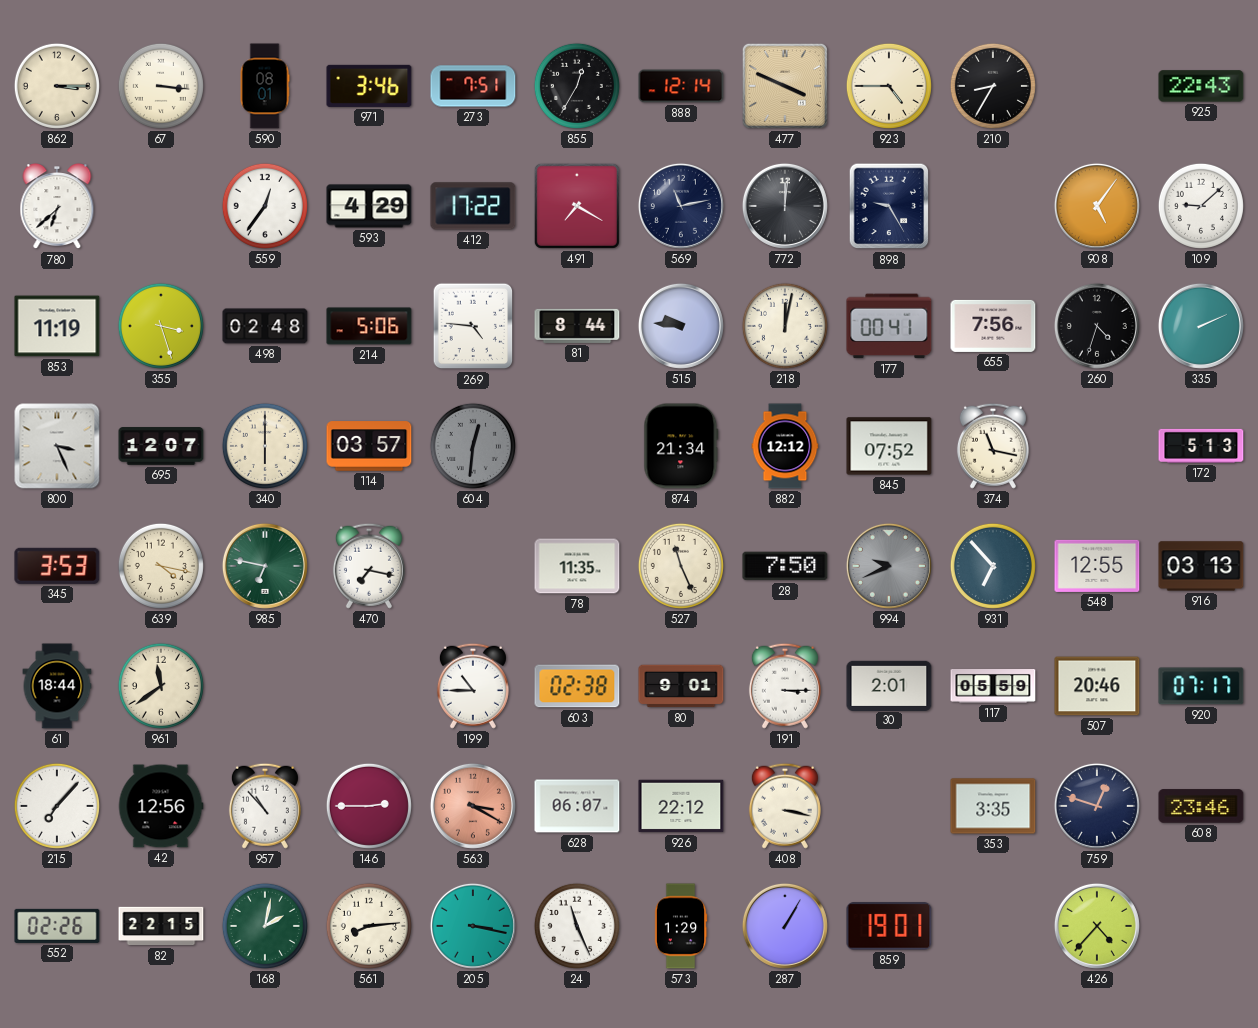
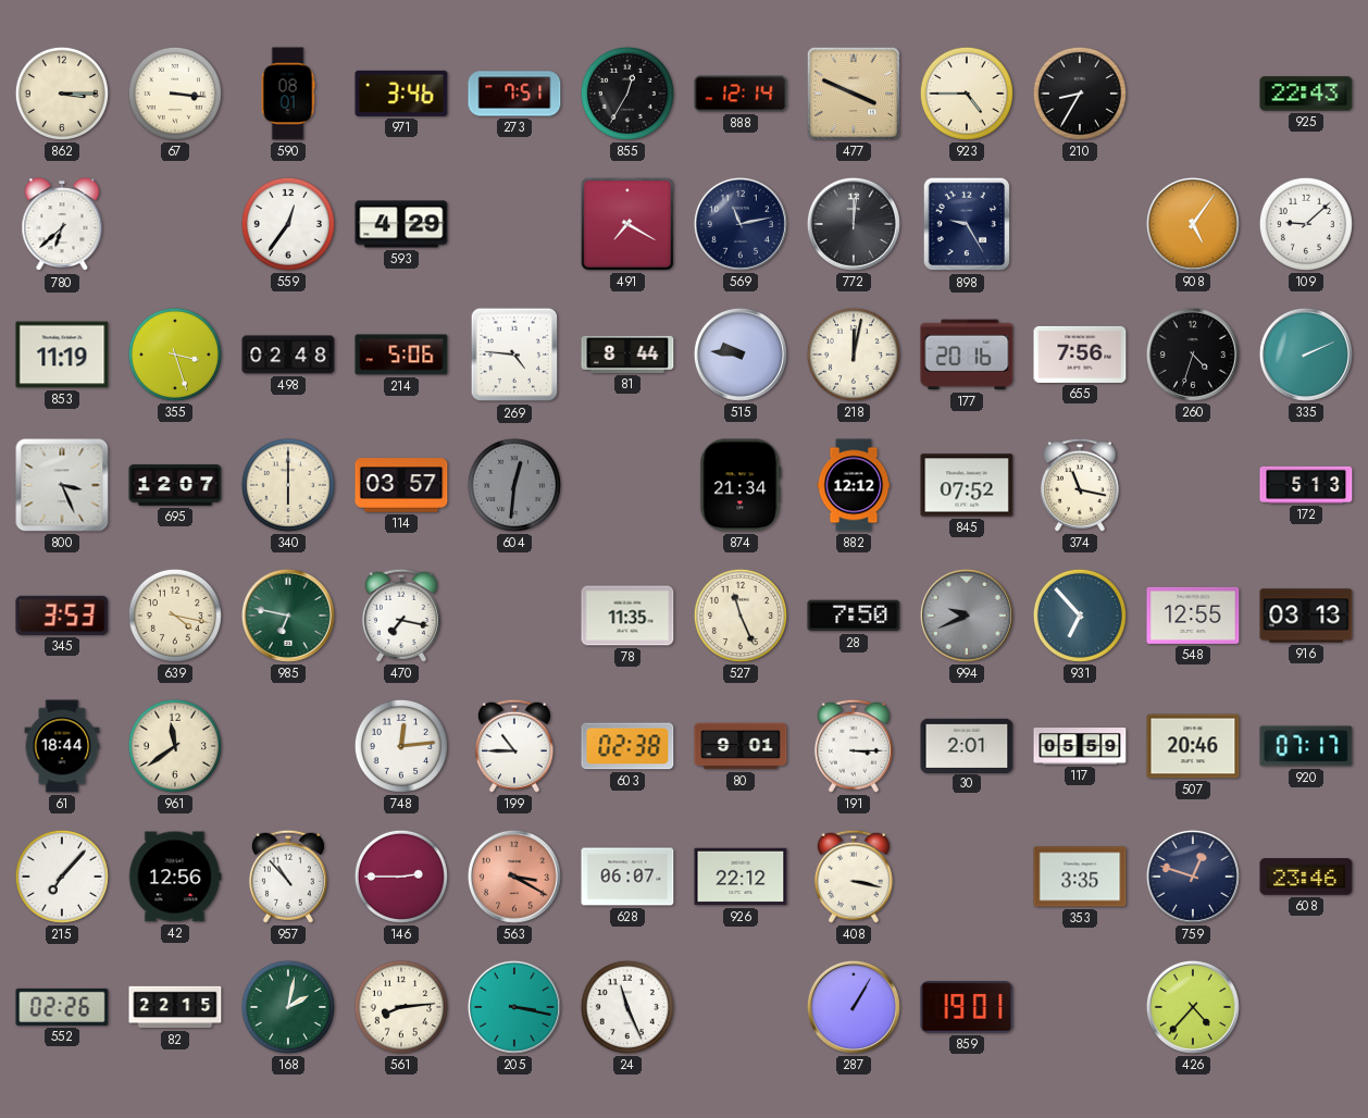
412: 17:22 -> none (473, 206)
177: 00:41 -> 20:16 (967, 355)
748: none -> 12:14 (401, 746)
573: 1:29 -> none (681, 926)
